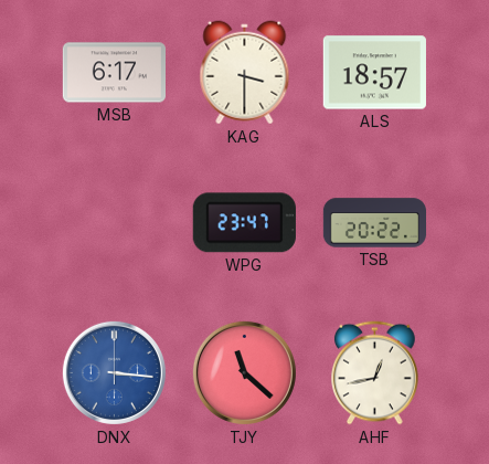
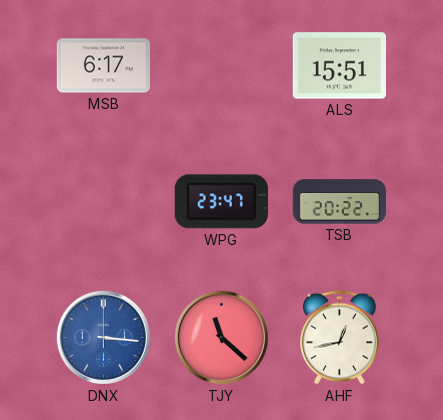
KAG: 3:30 -> none (245, 73)
ALS: 18:57 -> 15:51 (339, 66)
